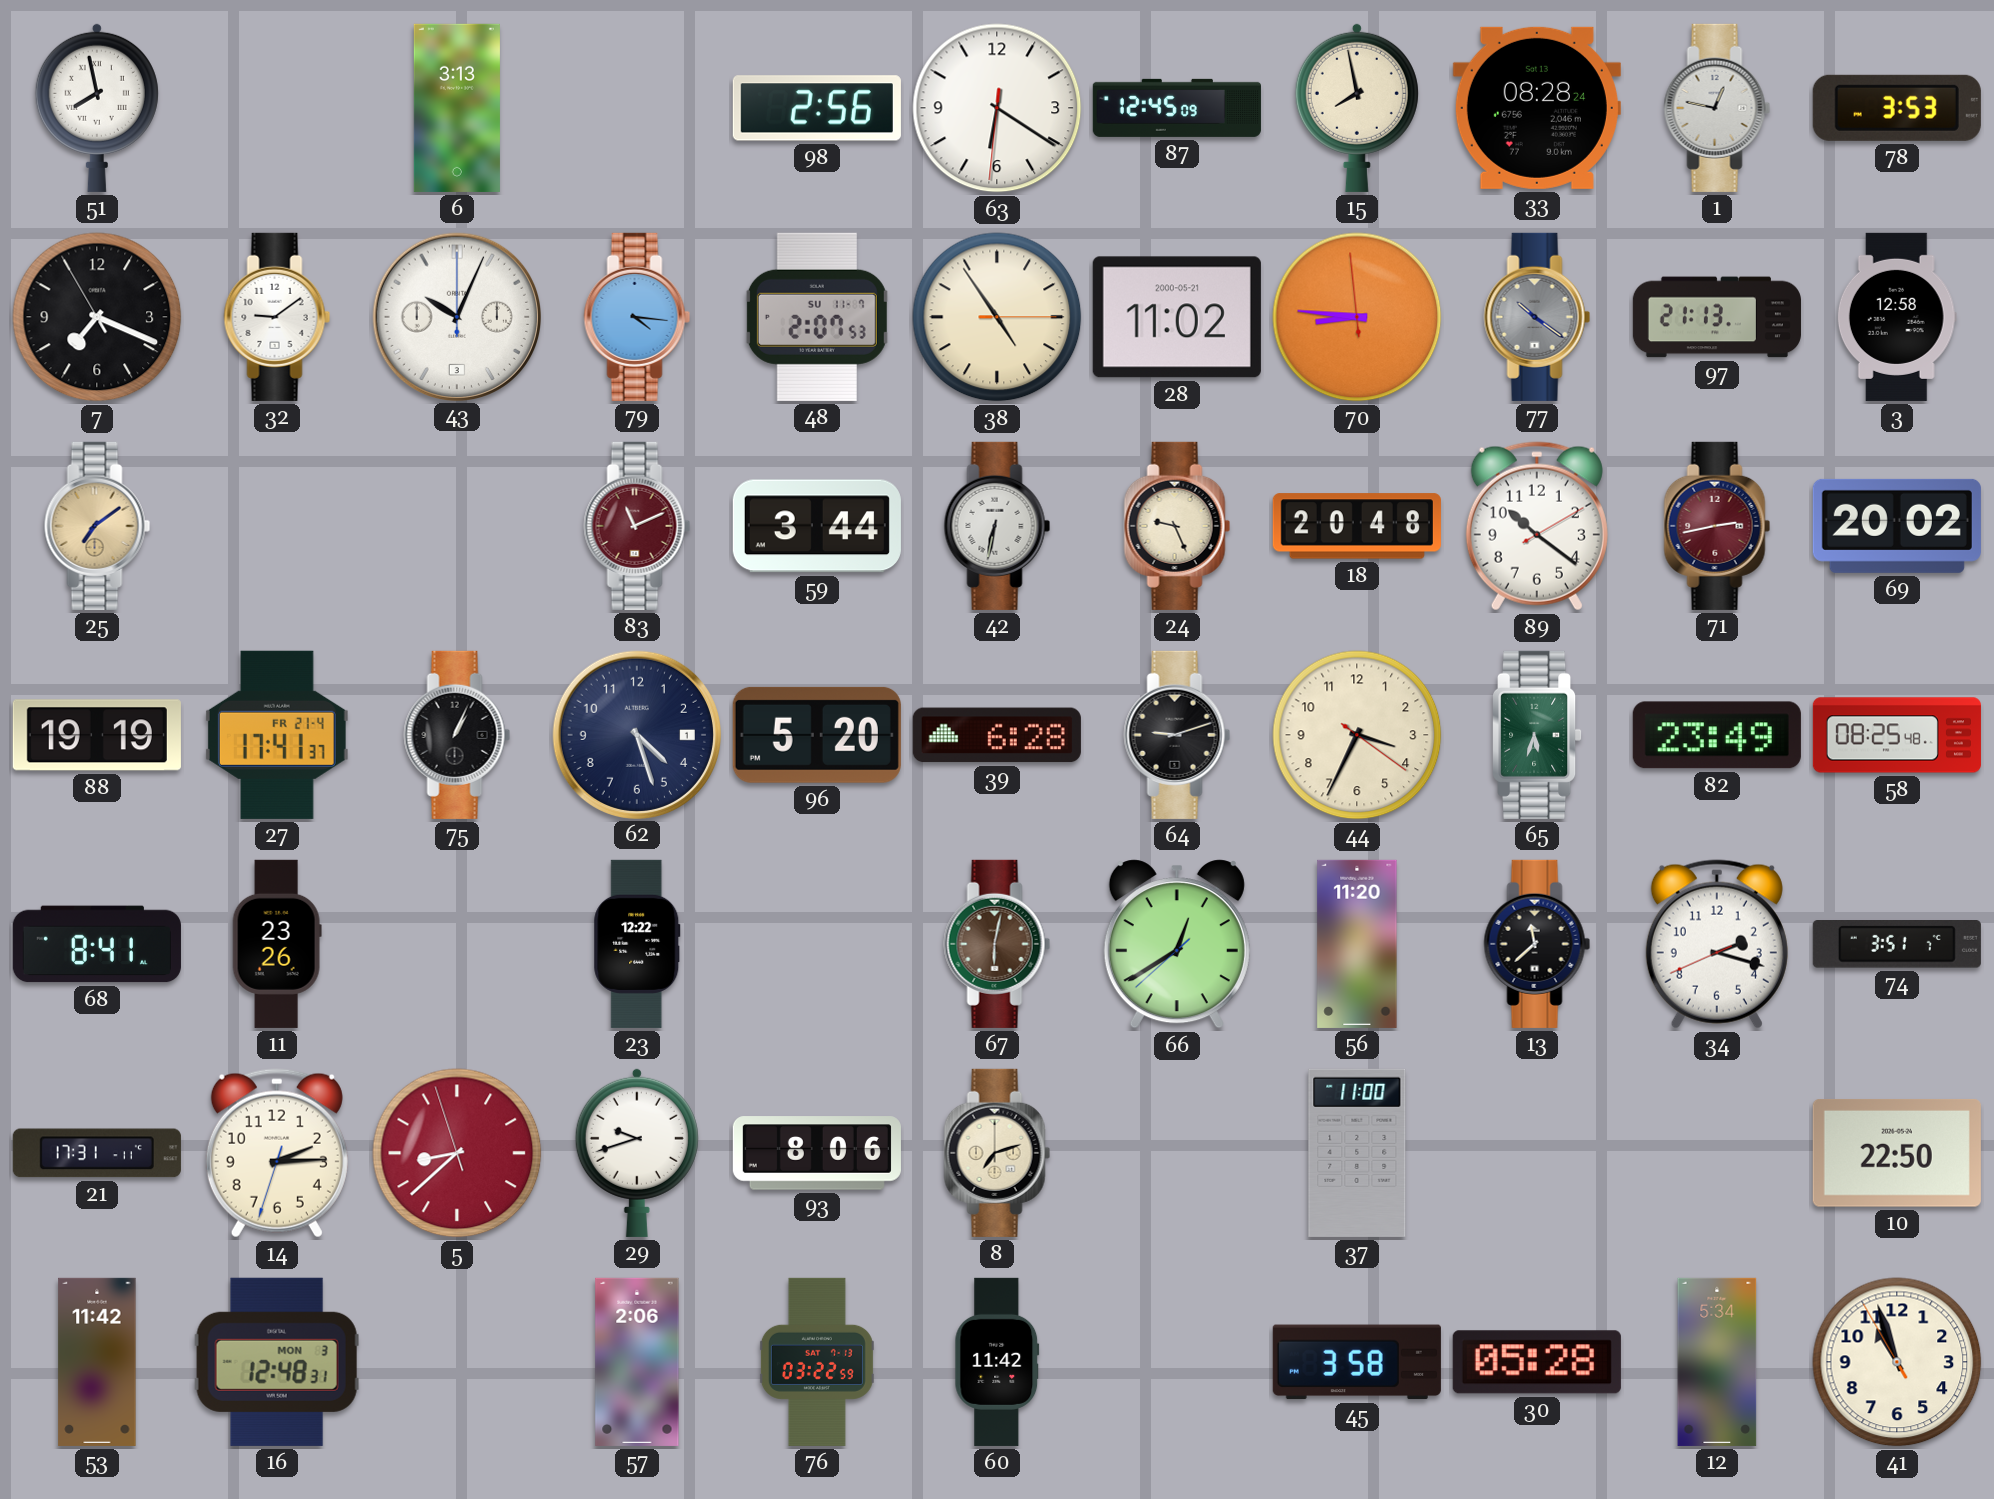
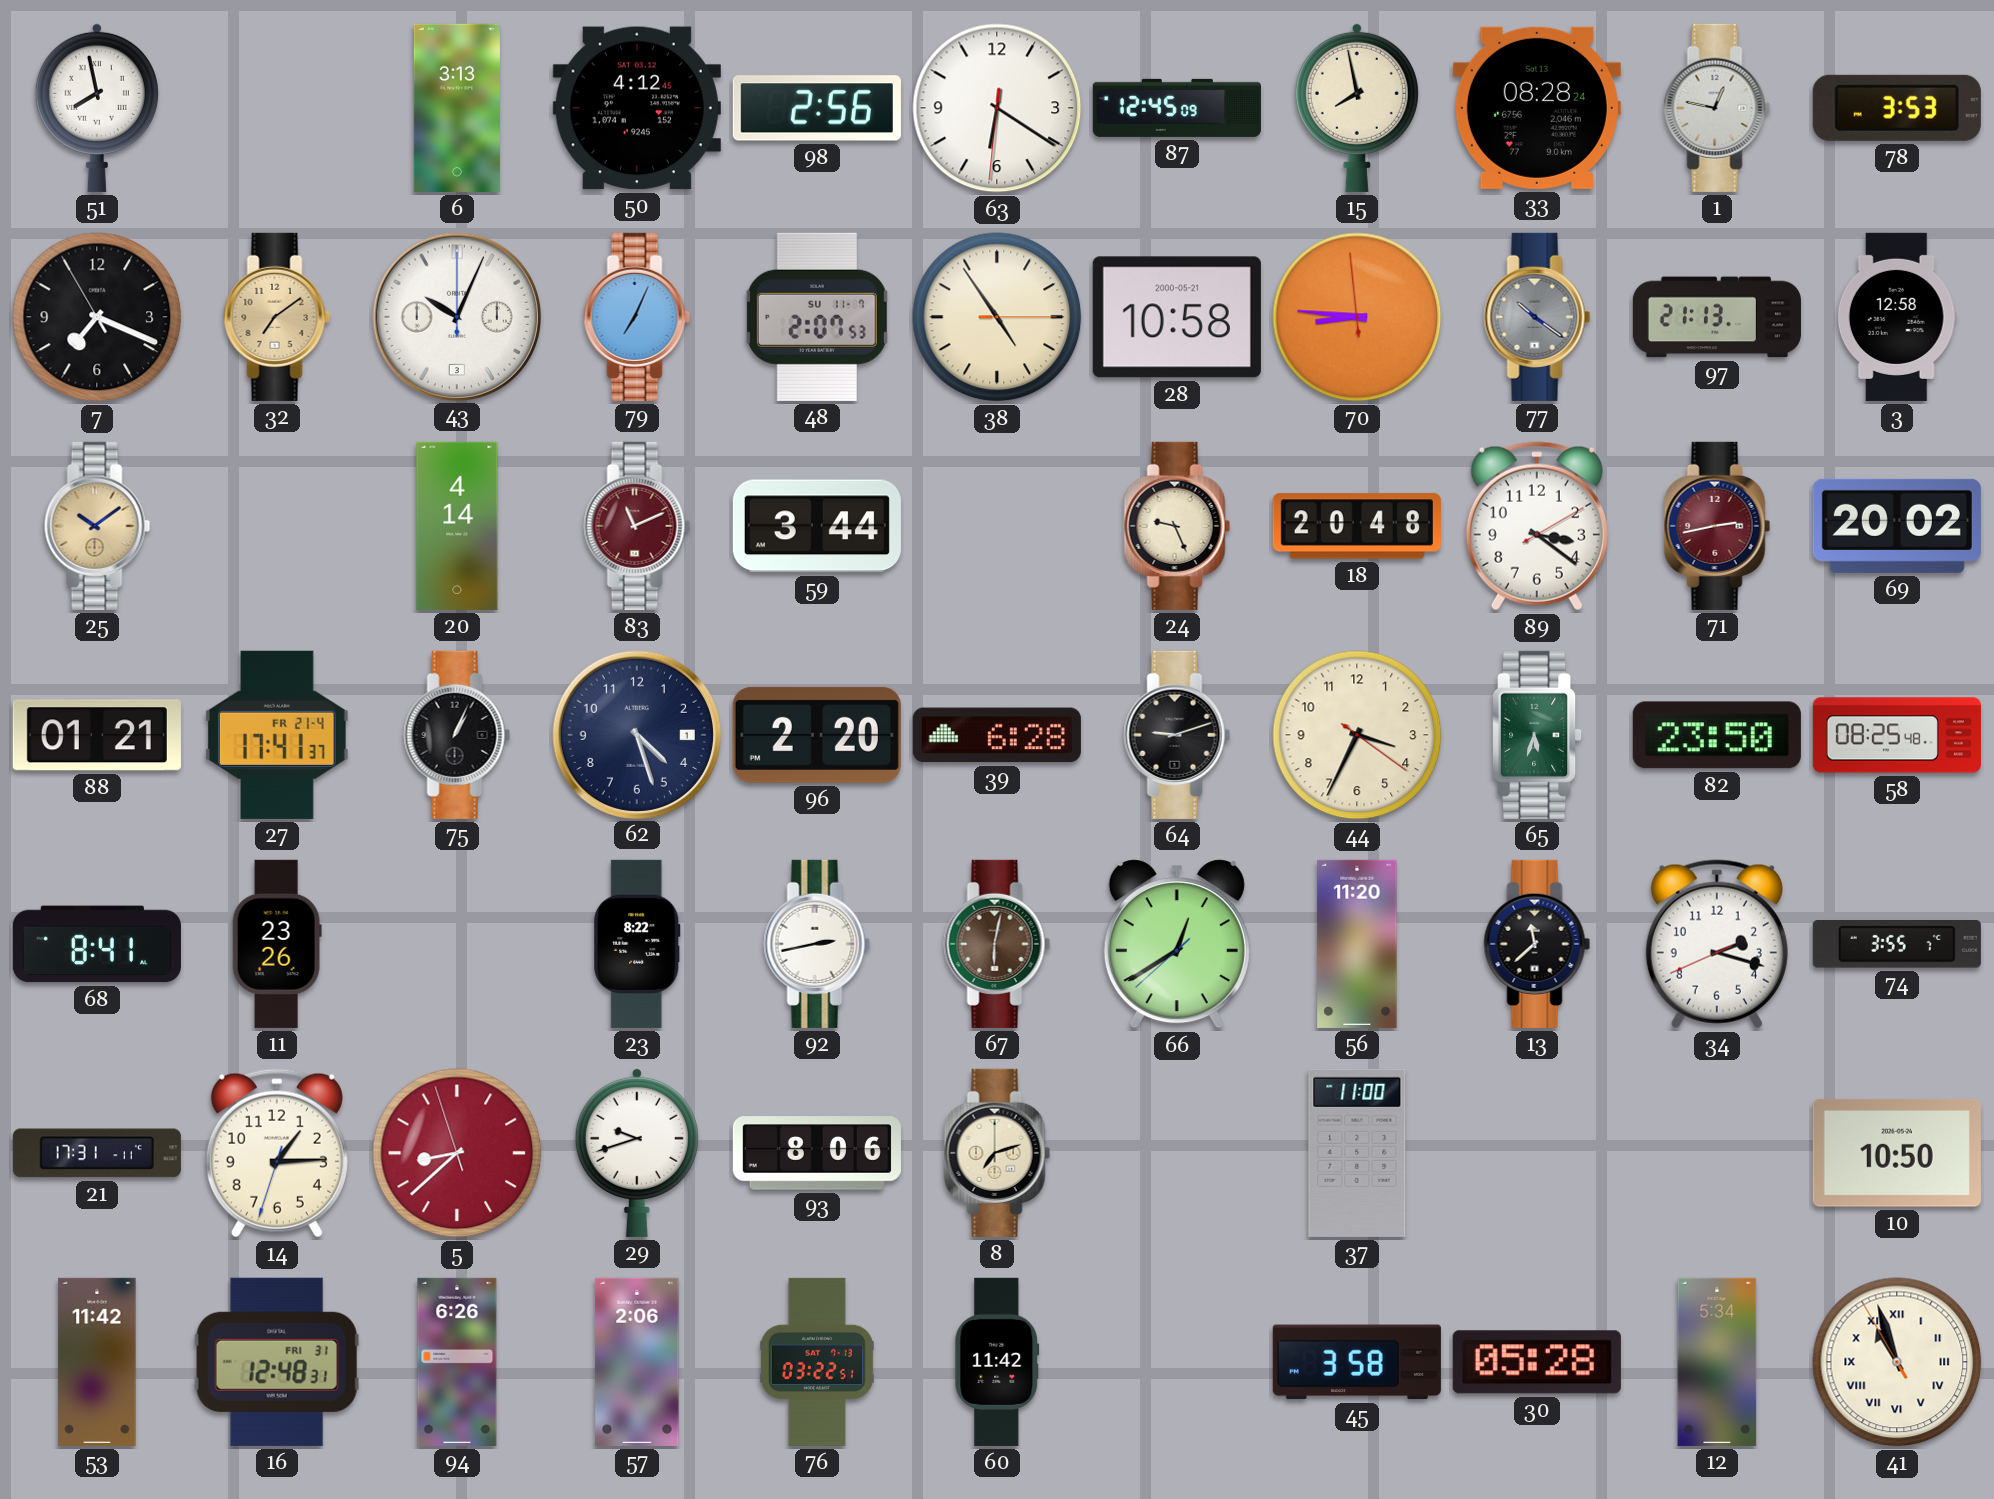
50: none -> 4:12 (637, 108)
32: 9:09 -> 7:09 (277, 317)
32 dial: white -> champagne (277, 317)
79: 4:16 -> 7:04 (637, 317)
28: 11:02 -> 10:58 (1177, 317)
25: 7:09 -> 10:09 (97, 526)
20: none -> 4:14 (457, 526)
42: 6:32 -> none (997, 526)
89: 10:21 -> 3:21 (1537, 526)
88: 19:19 -> 01:21 (97, 735)
96: 5:20 -> 2:20 (817, 735)
82: 23:49 -> 23:50 (1717, 735)
23: 12:22 -> 8:22 (637, 944)
92: none -> 2:43 (817, 944)
74: 3:51 -> 3:55 (1897, 945)
14: 2:14 -> 1:14 (277, 1153)
10: 22:50 -> 10:50 (1897, 1154)
16 date: MON 3 -> FRI 31 (277, 1362)
94: none -> 6:26 (457, 1362)
76: 03:22:59 -> 03:22:51 (817, 1362)
41 numerals: Arabic -> Roman (1897, 1362)
